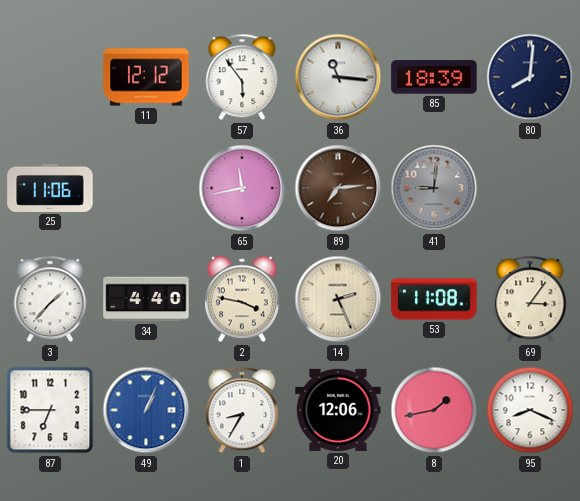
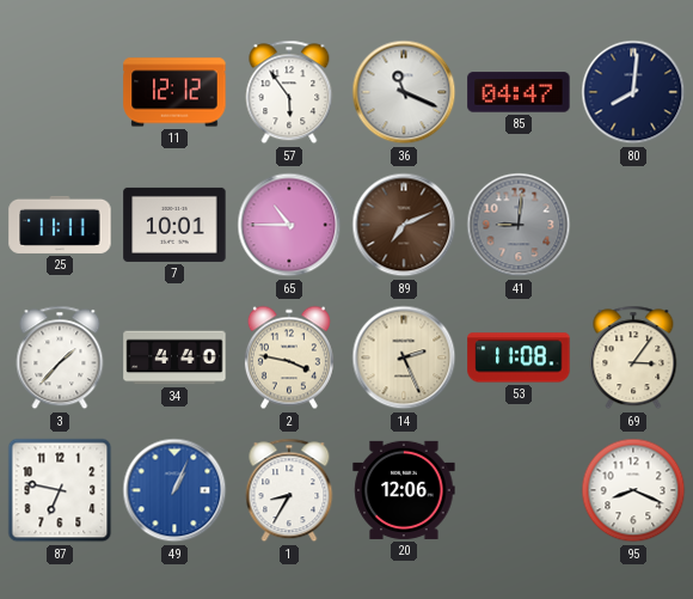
36: 11:16 -> 11:19 (404, 92)
85: 18:39 -> 04:47 (519, 92)
25: 11:06 -> 11:11 (60, 225)
7: none -> 10:01 (174, 225)
65: 11:43 -> 10:45 (289, 225)
89: 7:14 -> 7:11 (404, 225)
87: 6:45 -> 6:47 (60, 490)
8: 1:43 -> none (434, 410)
